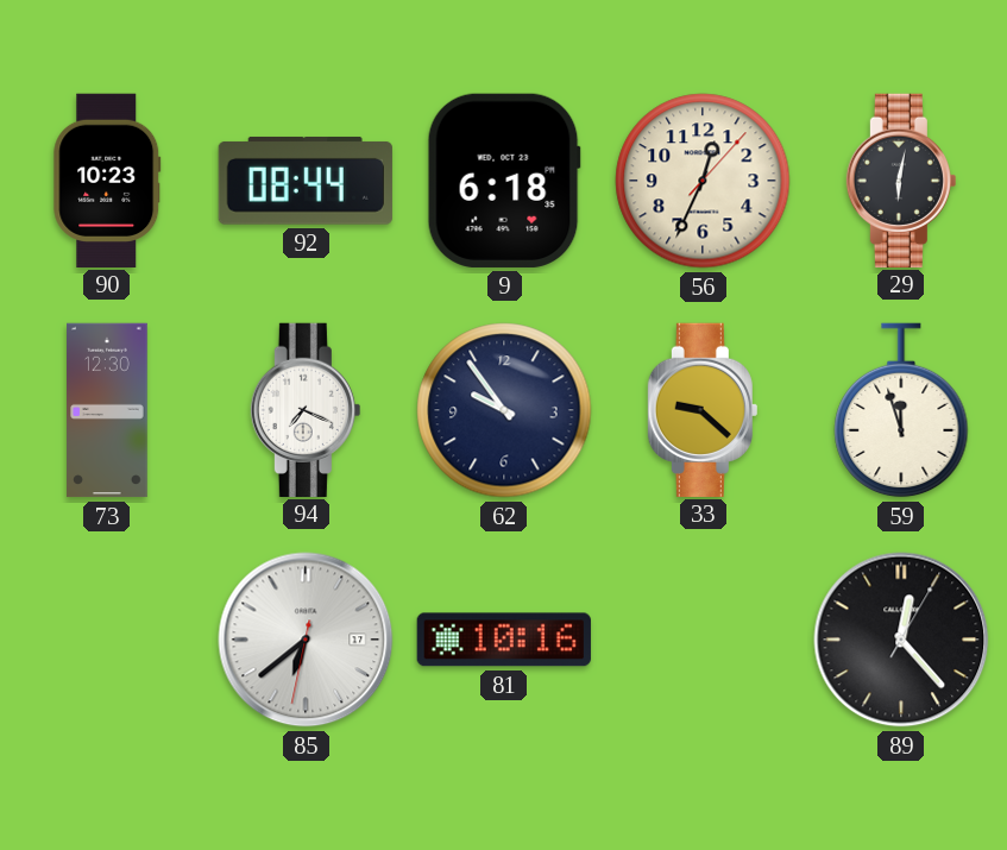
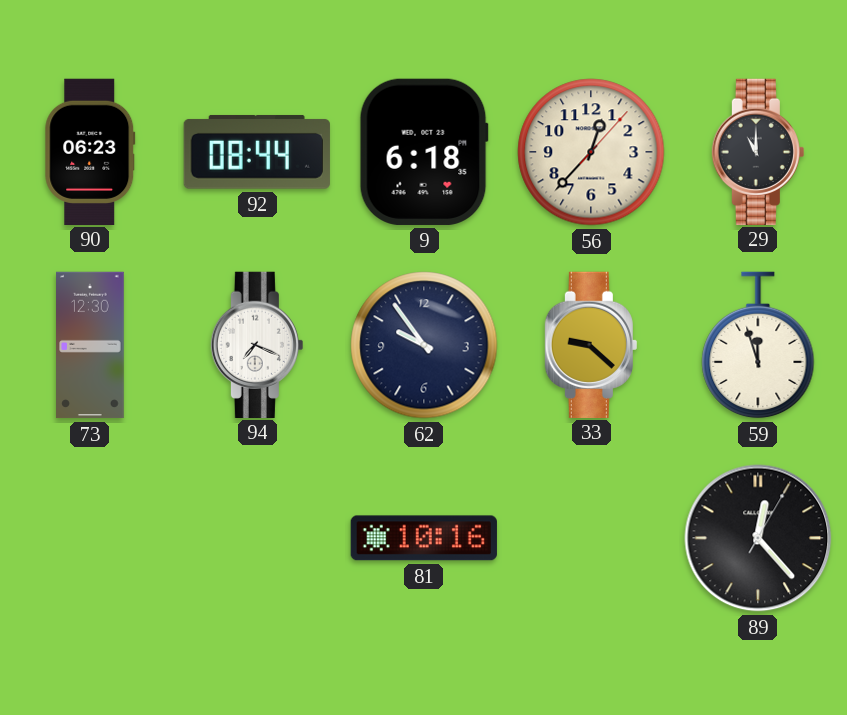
90: 10:23 -> 06:23 (90, 151)
56: 12:34 -> 12:37 (591, 152)
29: 6:02 -> 11:00 (758, 151)
85: 6:38 -> none (306, 640)
